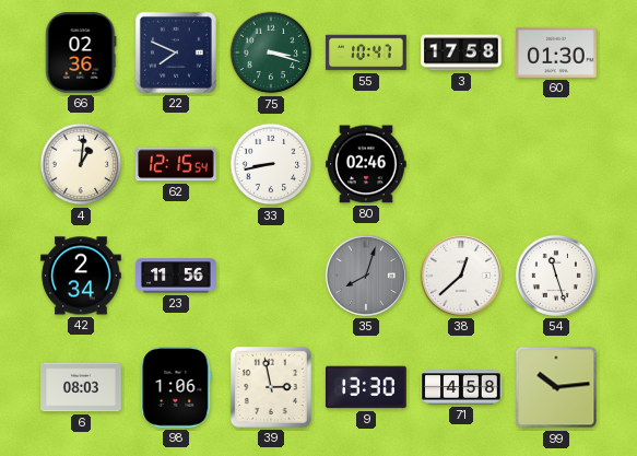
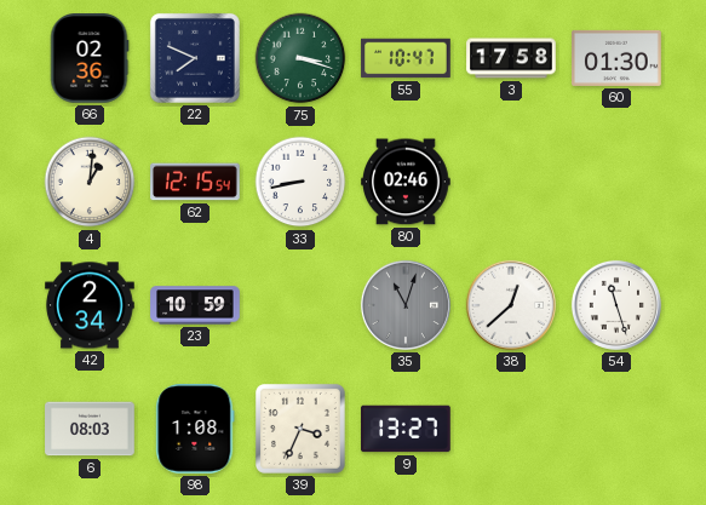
23: 11:56 -> 10:59 (195, 305)
35: 8:03 -> 11:03 (406, 305)
98: 1:06 -> 1:08 (195, 430)
39: 2:58 -> 3:34 (300, 429)
9: 13:30 -> 13:27 (407, 429)
71: 4:58 -> none (461, 387)
99: 10:14 -> none (556, 387)
